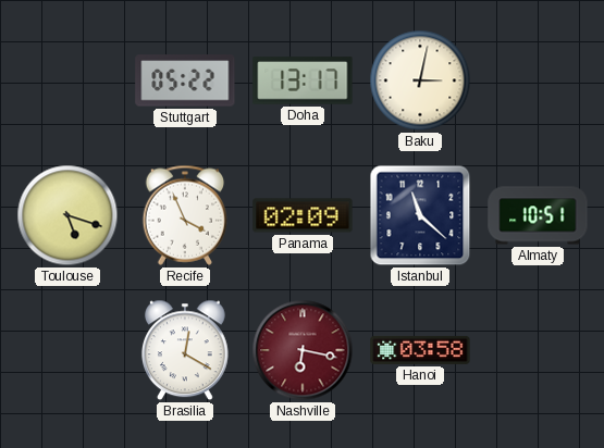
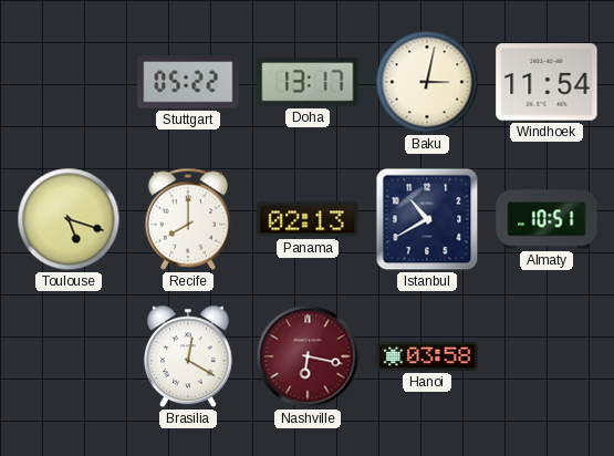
Windhoek: none -> 11:54 (547, 82)
Recife: 3:56 -> 8:00 (188, 219)
Panama: 02:09 -> 02:13 (308, 219)
Istanbul: 11:22 -> 10:40 (427, 219)
